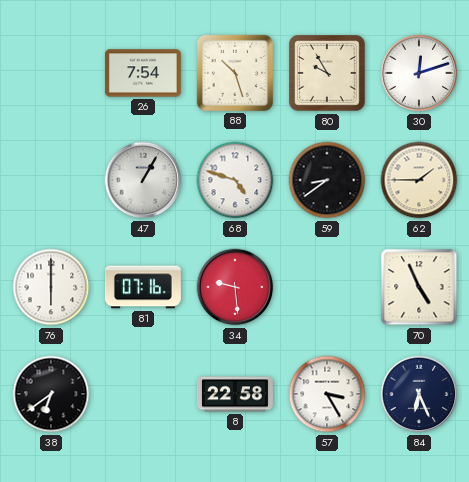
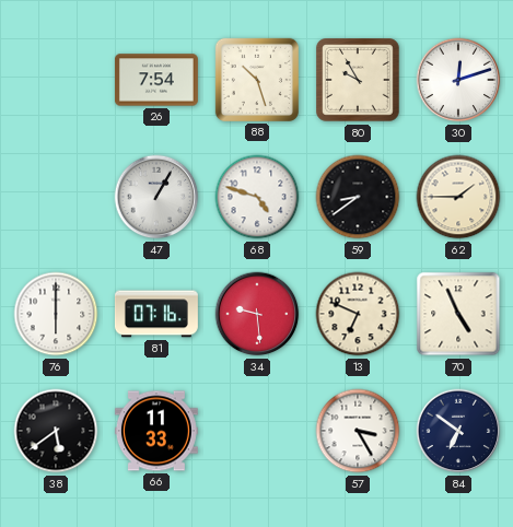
13: none -> 6:49 (358, 314)
38: 6:39 -> 5:39 (56, 431)
66: none -> 11:33 (156, 431)
8: 22:58 -> none (235, 394)
84: 6:26 -> 6:51 (458, 431)
